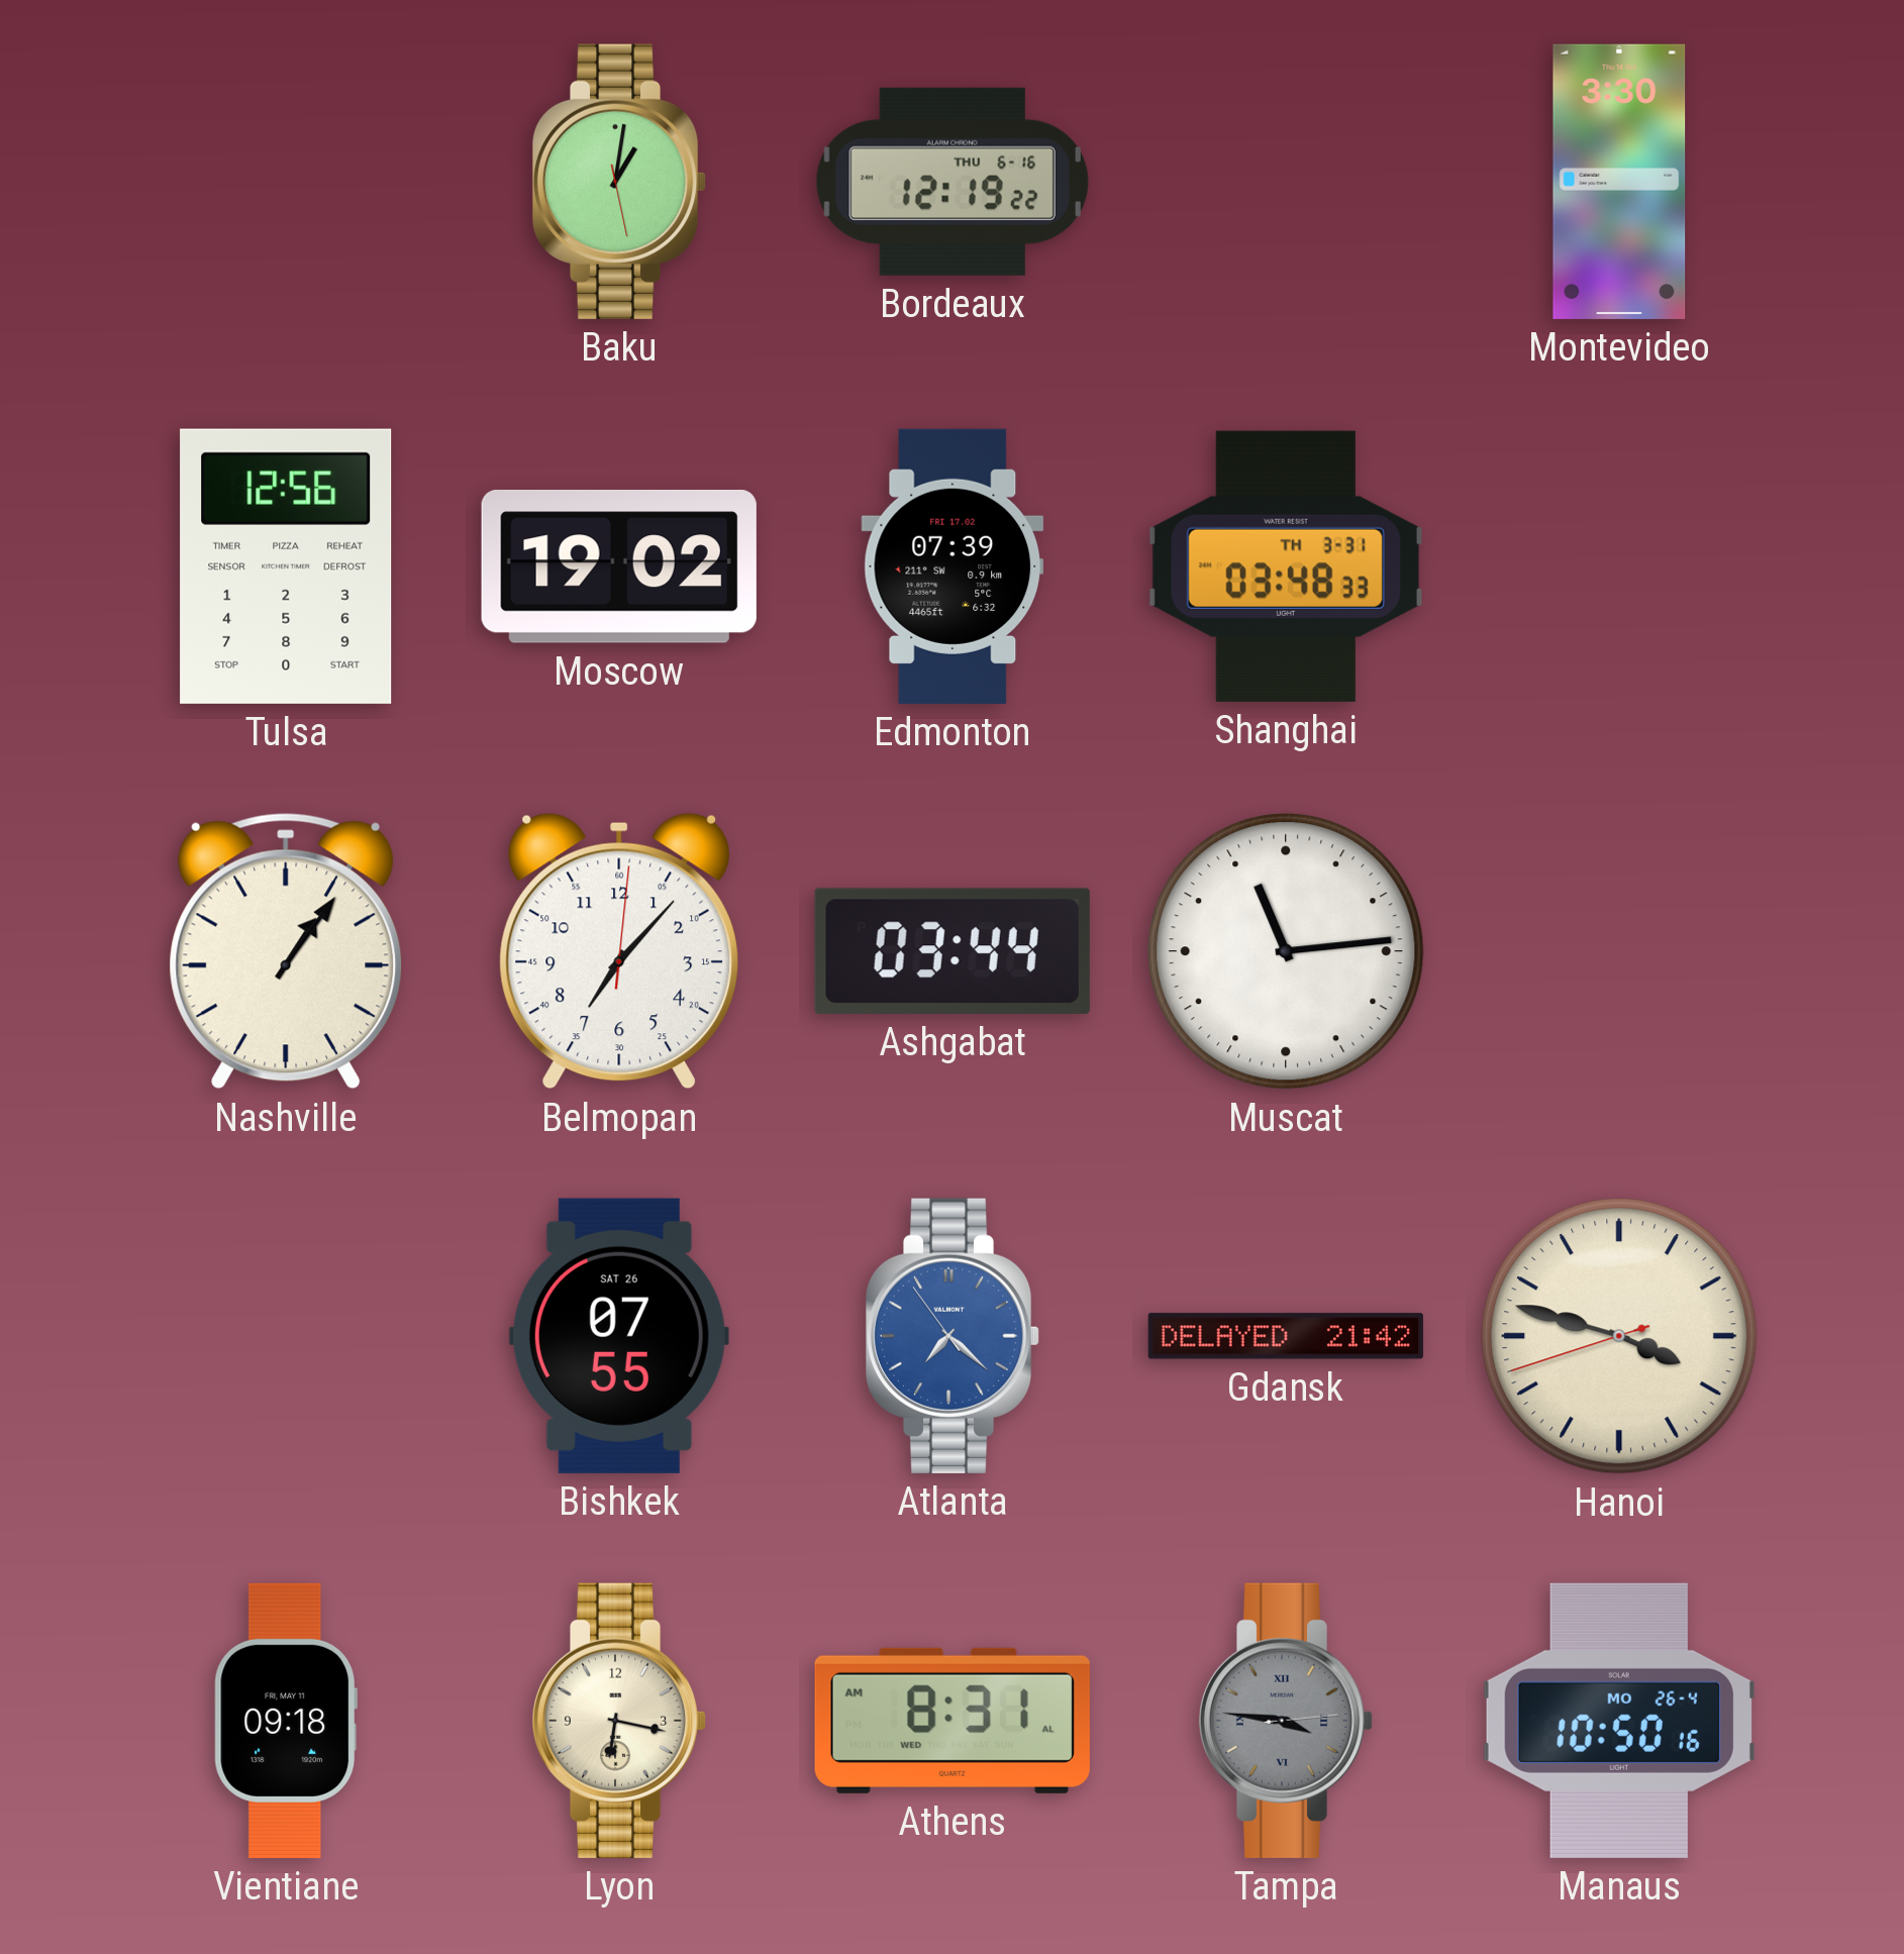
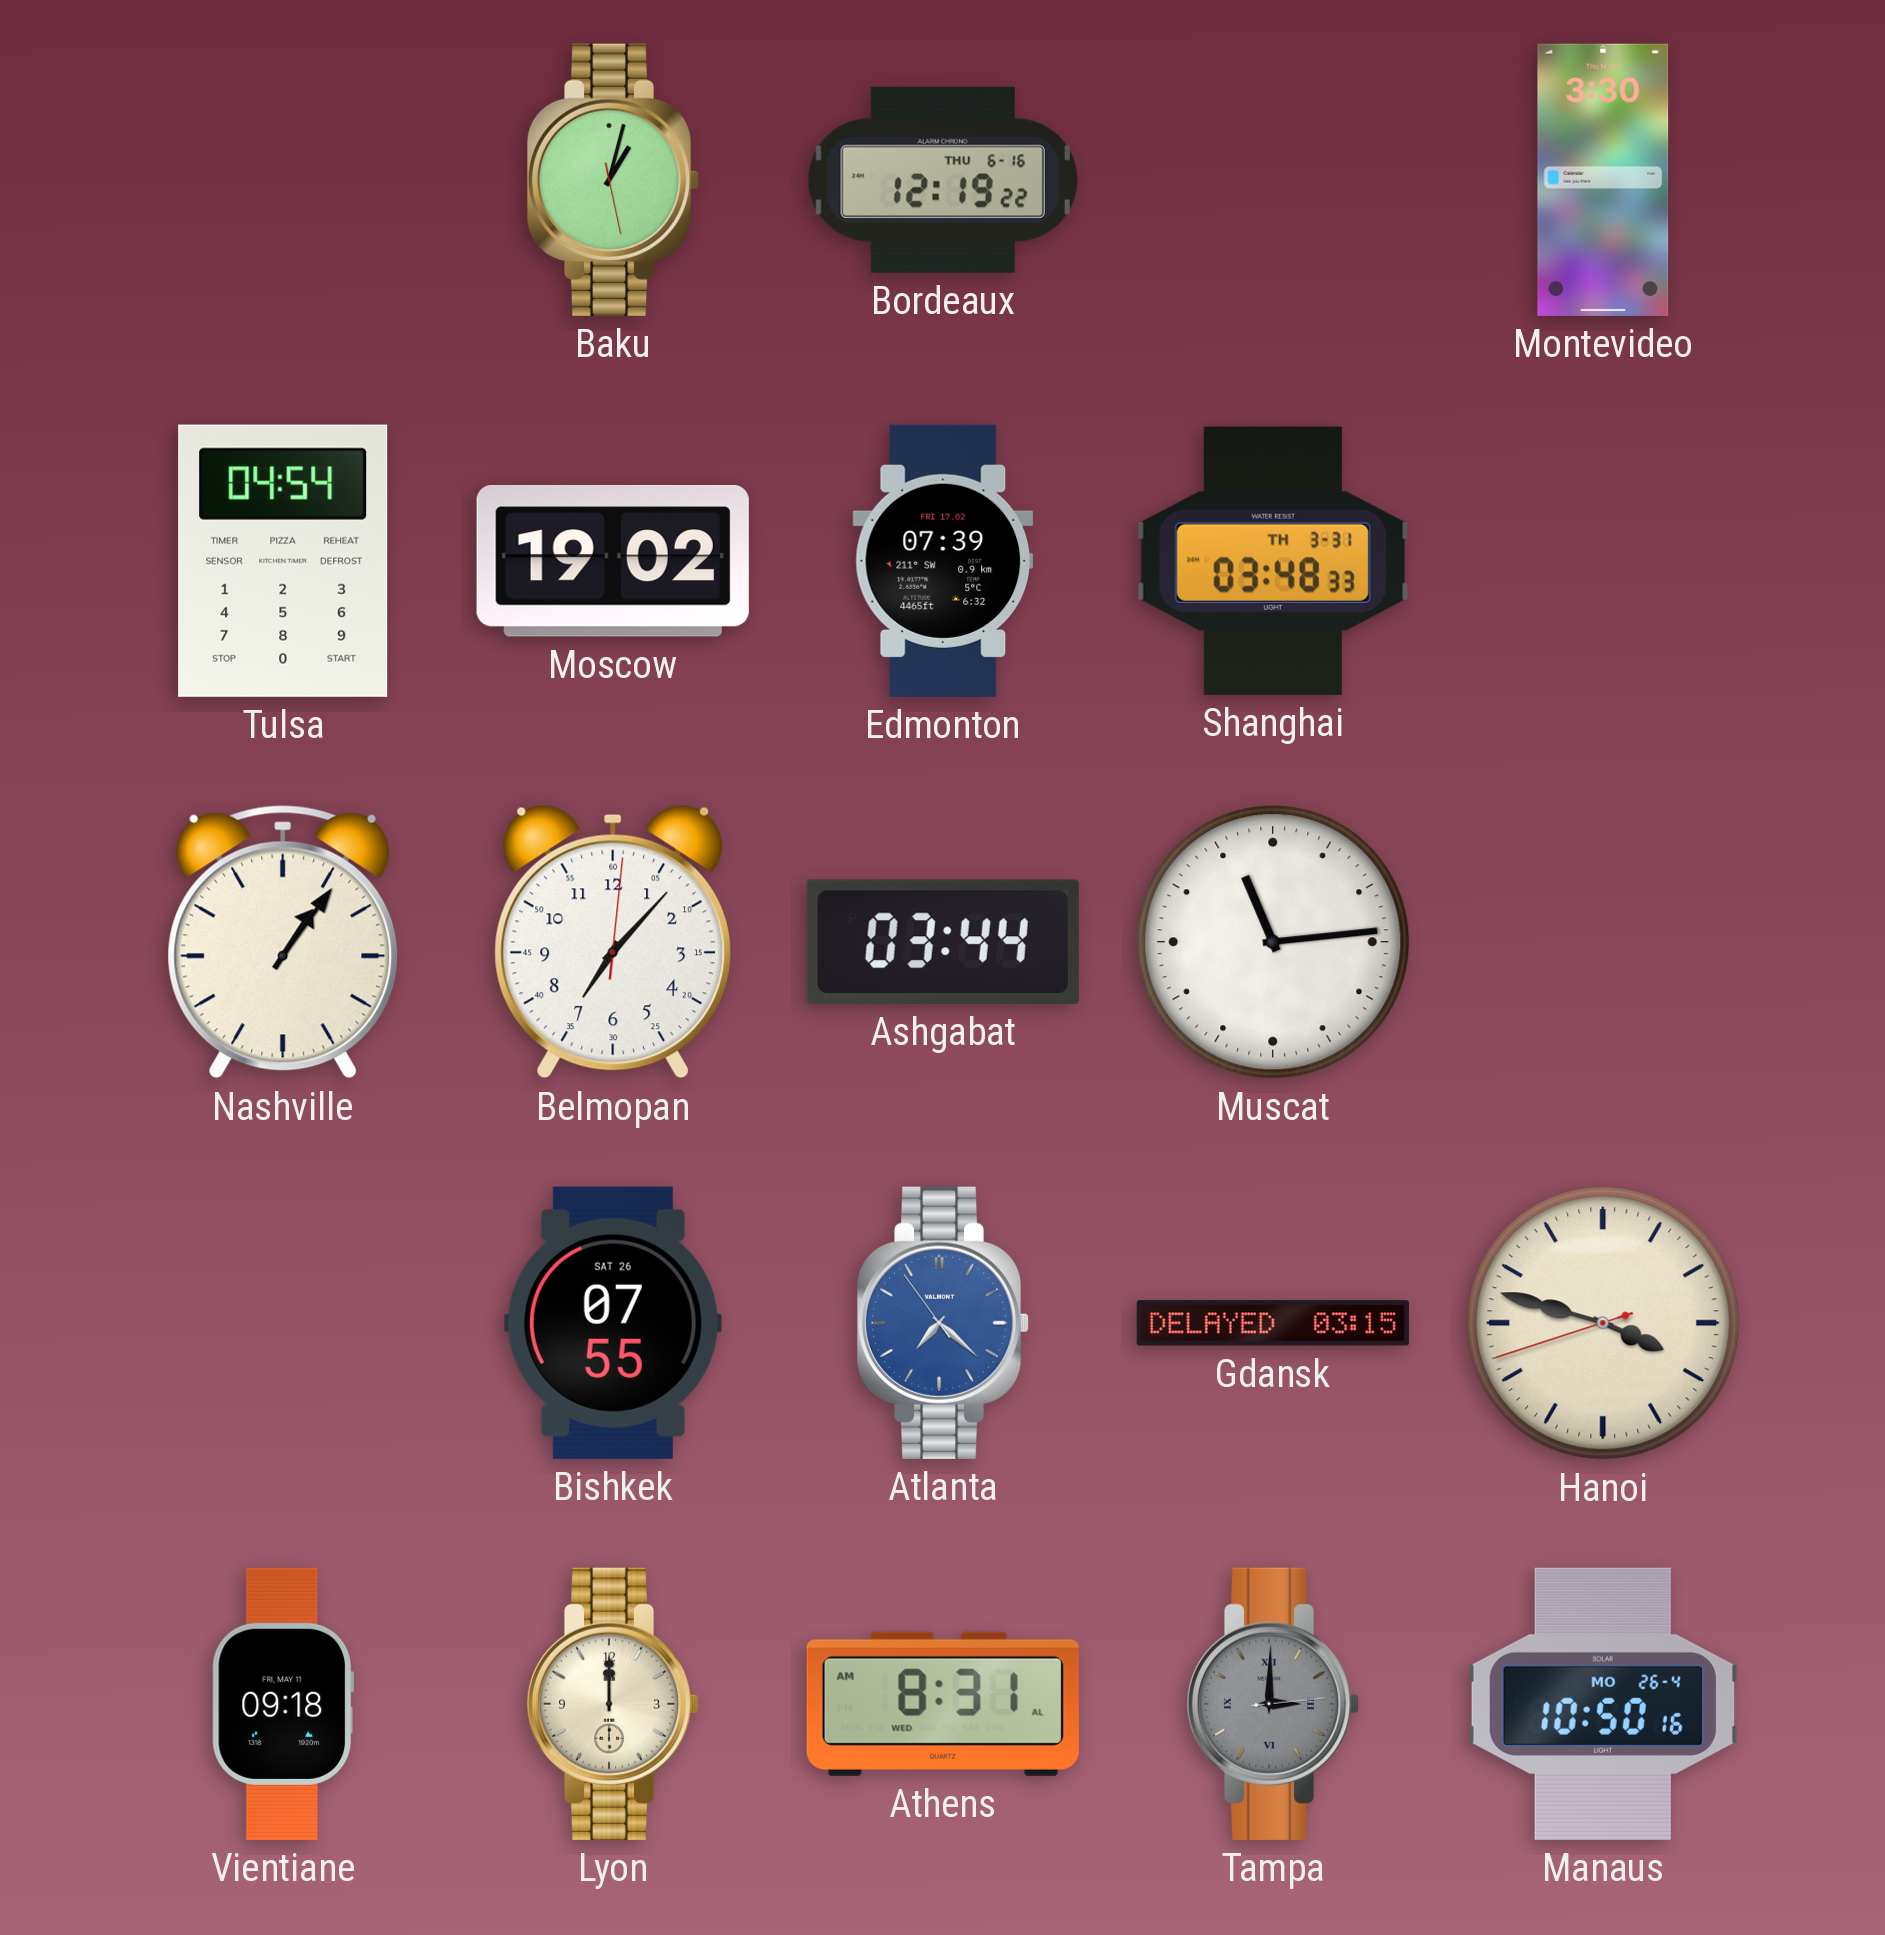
Baku: 1:01 -> 1:02 (613, 180)
Tulsa: 12:56 -> 04:54 (283, 561)
Gdansk: 21:42 -> 03:15 (1273, 1323)
Lyon: 6:17 -> 12:00 (613, 1704)
Tampa: 3:46 -> 3:00 (1273, 1704)
